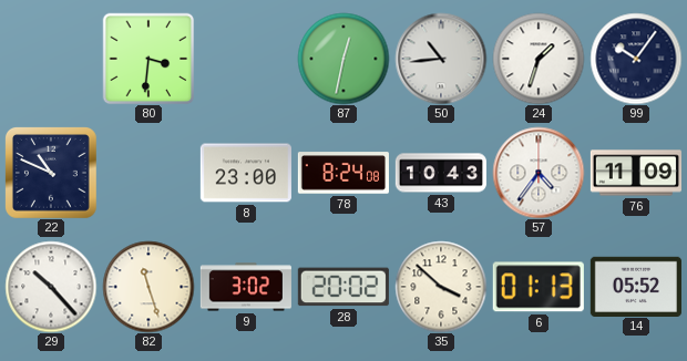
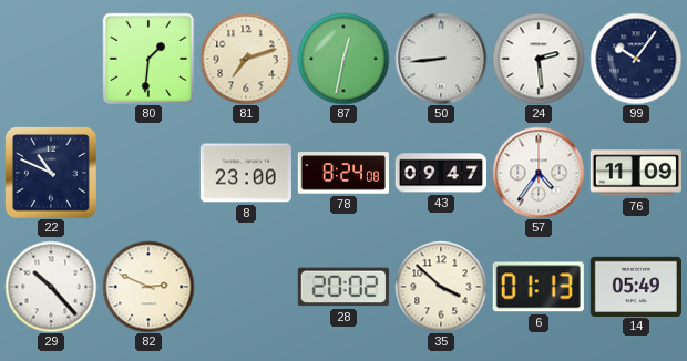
80: 3:31 -> 1:31 (148, 59)
81: none -> 7:12 (246, 59)
50: 10:44 -> 8:44 (441, 59)
24: 1:33 -> 2:29 (539, 59)
43: 10:43 -> 09:47 (441, 173)
82: 11:27 -> 2:49 (148, 287)
9: 3:02 -> none (246, 287)
14: 05:52 -> 05:49 (636, 286)
